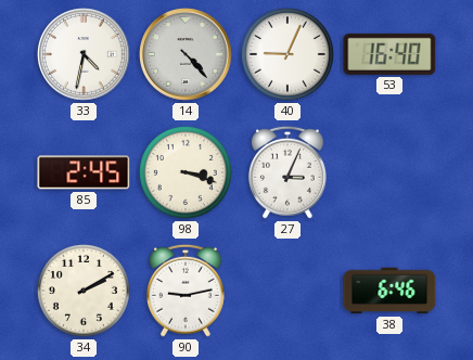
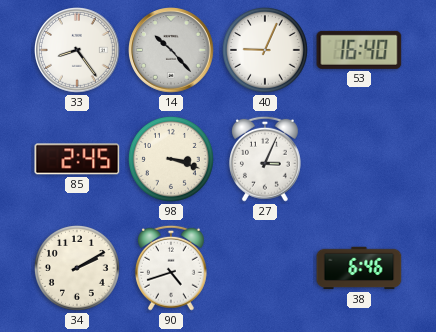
33: 4:32 -> 8:24 (78, 51)
14: 4:23 -> 10:23 (172, 51)
90: 9:13 -> 4:42 (171, 268)
